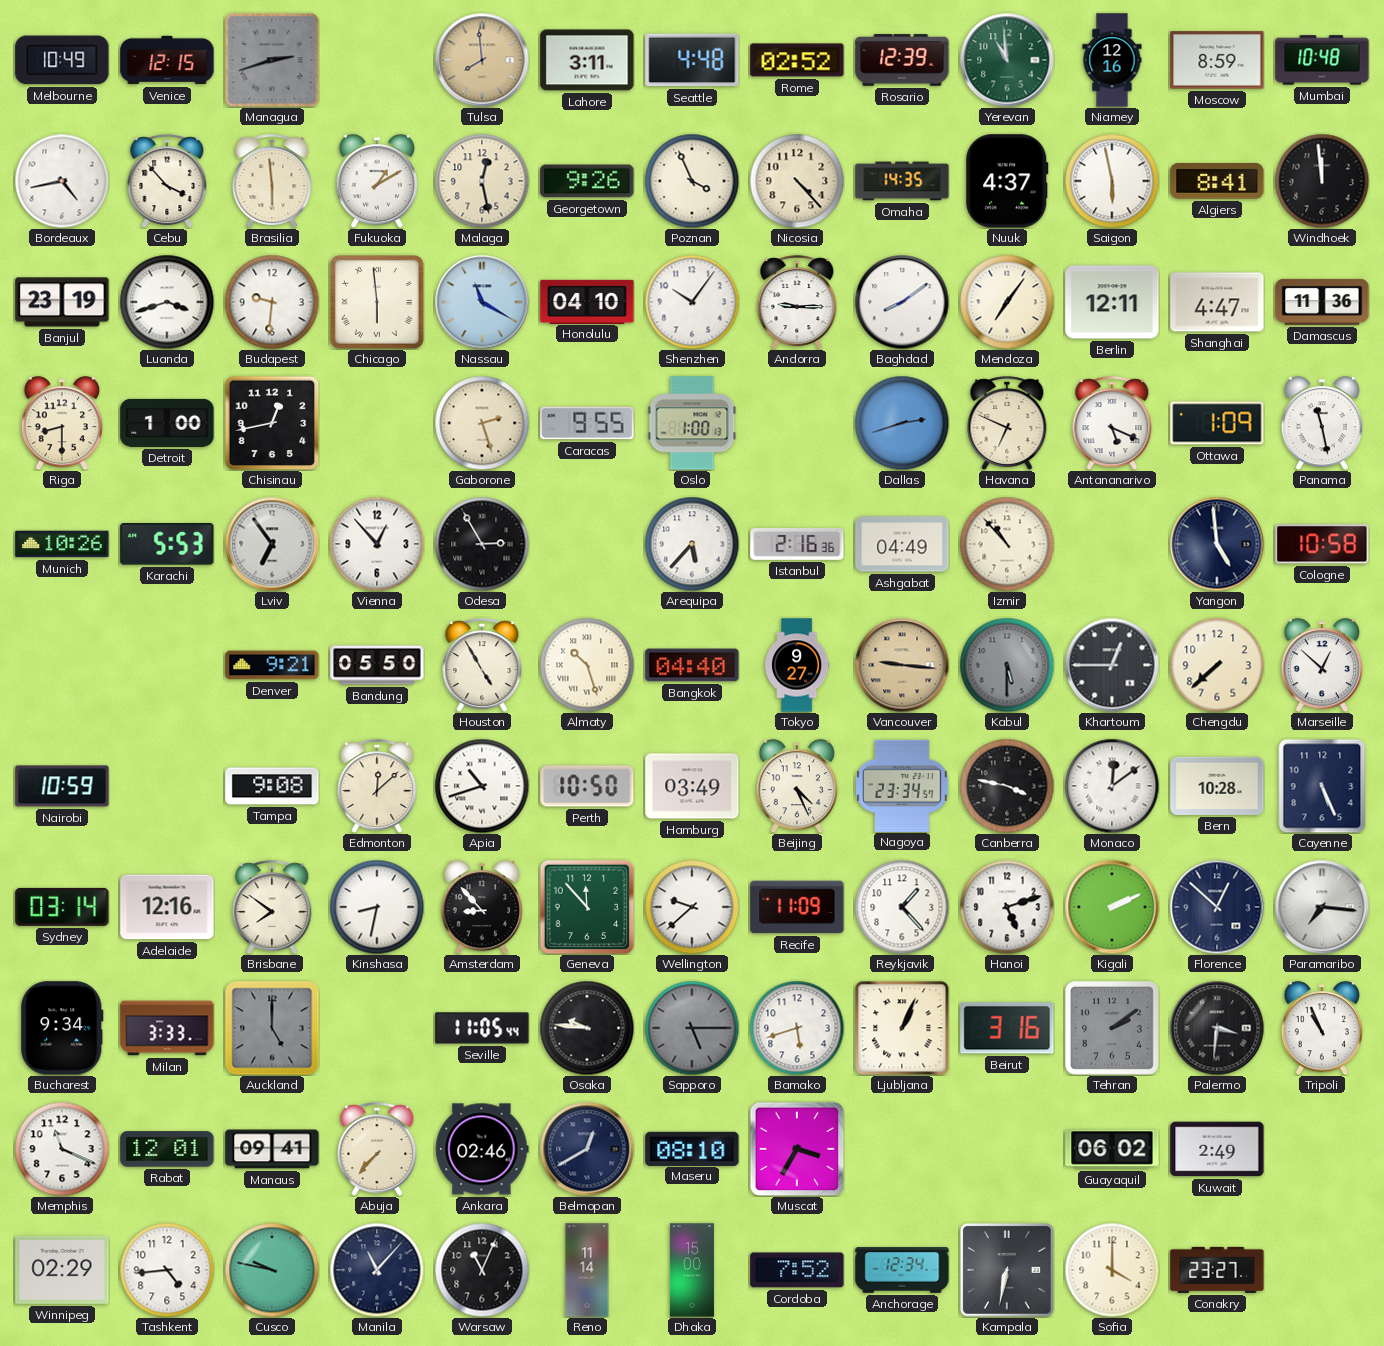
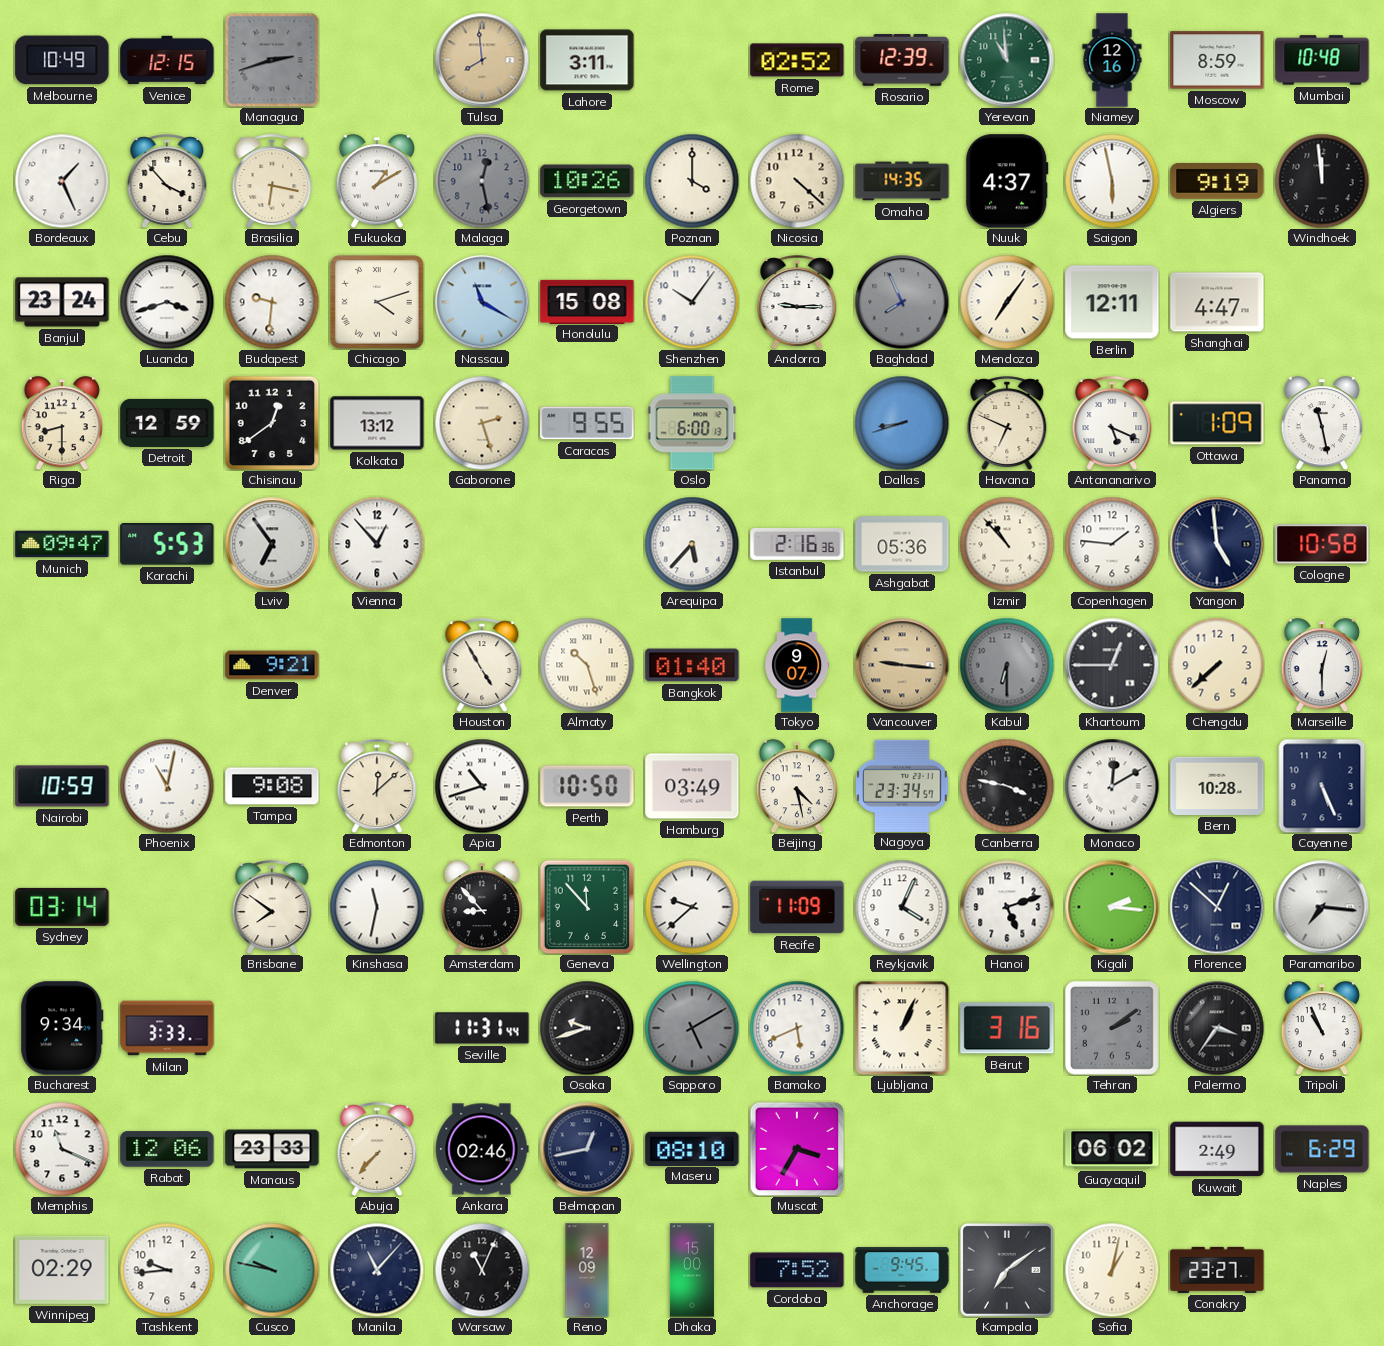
Seattle: 4:48 -> none (692, 60)
Bordeaux: 4:43 -> 1:26 (62, 181)
Brasilia: 5:59 -> 6:17 (272, 181)
Malaga dial: cream -> grey (482, 181)
Georgetown: 9:26 -> 10:26 (587, 181)
Poznan: 3:56 -> 4:00 (692, 181)
Nicosia: 4:23 -> 4:22 (797, 181)
Algiers: 8:41 -> 9:19 (1217, 182)
Banjul: 23:19 -> 23:24 (62, 302)
Chicago: 5:59 -> 4:12 (377, 302)
Honolulu: 04:10 -> 15:08 (587, 301)
Baghdad: 8:09 -> 7:56 (902, 302)
Baghdad dial: white -> grey (902, 302)
Damascus: 11:36 -> none (1322, 302)
Detroit: 1:00 -> 12:59 (167, 423)
Chisinau: 12:43 -> 12:39 (272, 423)
Kolkata: none -> 13:12 (377, 423)
Oslo: 1:00 -> 6:00 (692, 423)
Dallas: 2:42 -> 8:42 (902, 423)
Munich: 10:26 -> 09:47 (62, 544)
Odesa: 2:55 -> none (482, 544)
Ashgabat: 04:49 -> 05:36 (902, 544)
Copenhagen: none -> 1:46 (1112, 544)
Bandung: 05:50 -> none (377, 665)
Bangkok: 04:40 -> 01:40 (692, 665)
Tokyo: 9:27 -> 9:07 (798, 665)
Kabul: 5:30 -> 6:30 (1007, 665)
Marseille: 12:52 -> 12:30 (1322, 665)
Phoenix: none -> 11:02 (167, 786)
Beijing: 4:26 -> 4:28 (797, 786)
Monaco: 12:09 -> 12:10 (1112, 786)
Adelaide: 12:16 -> none (167, 907)
Kinshasa: 8:32 -> 11:32 (377, 907)
Reykjavik: 1:23 -> 4:04 (902, 907)
Kigali: 2:11 -> 2:16 (1112, 907)
Auckland: 5:00 -> none (272, 1028)
Seville: 11:05 -> 11:31 (482, 1028)
Osaka: 9:46 -> 9:42 (587, 1028)
Sapporo: 5:15 -> 5:10 (692, 1028)
Bamako: 5:42 -> 5:41 (797, 1028)
Palermo: 3:31 -> 3:36 (1217, 1028)
Rabat: 12:01 -> 12:06 (167, 1149)
Manaus: 09:41 -> 23:33 (272, 1149)
Belmopan: 12:40 -> 12:43 (587, 1149)
Naples: none -> 6:29 (1322, 1149)
Tashkent: 4:44 -> 9:44 (167, 1270)
Reno: 11:14 -> 12:09 (587, 1270)
Anchorage: 12:34 -> 9:45 (902, 1270)
Kampala: 6:32 -> 7:09 (1007, 1270)
Sofia: 4:00 -> 1:02 (1112, 1270)
